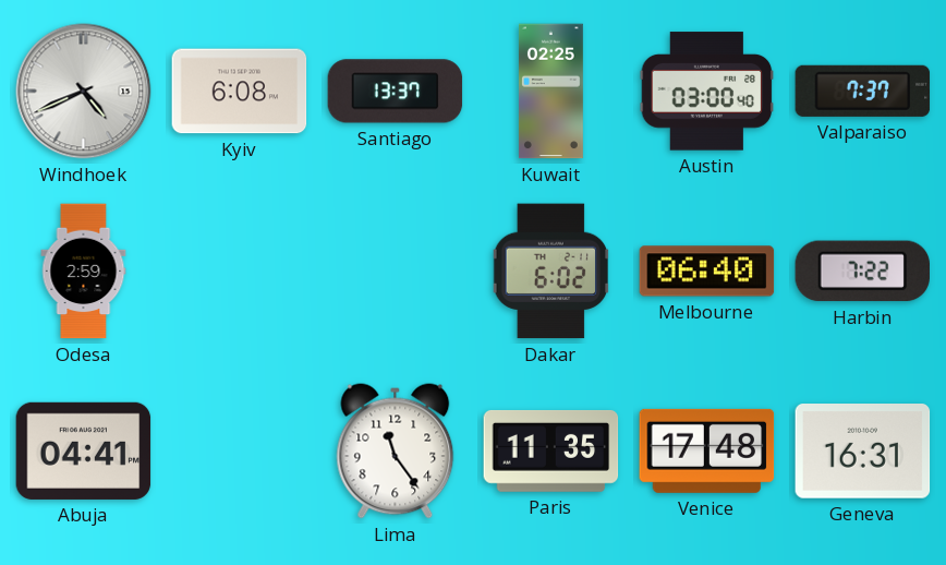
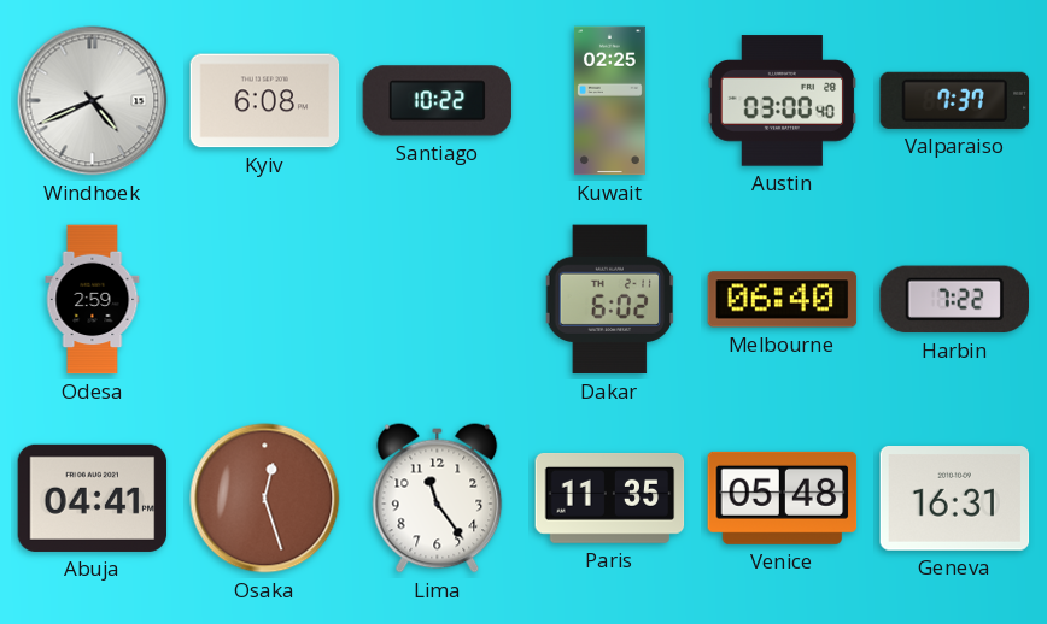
Santiago: 13:37 -> 10:22 (438, 101)
Osaka: none -> 12:27 (265, 499)
Venice: 17:48 -> 05:48 (783, 498)
